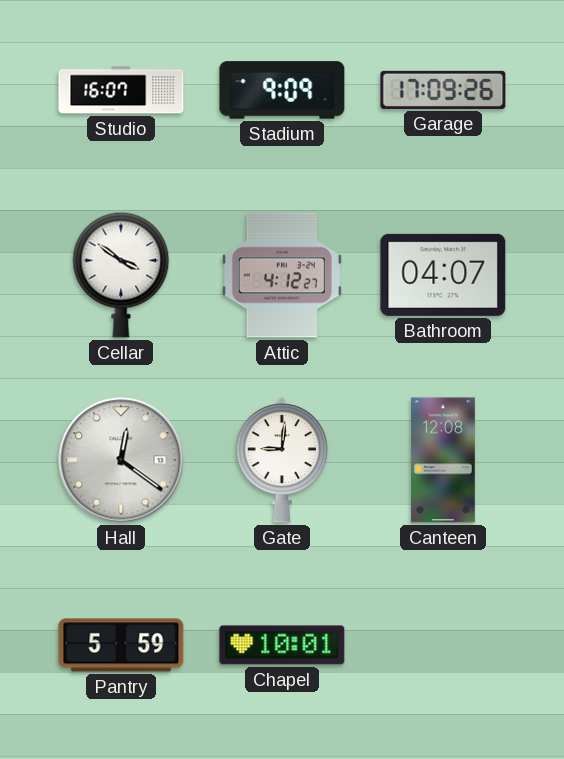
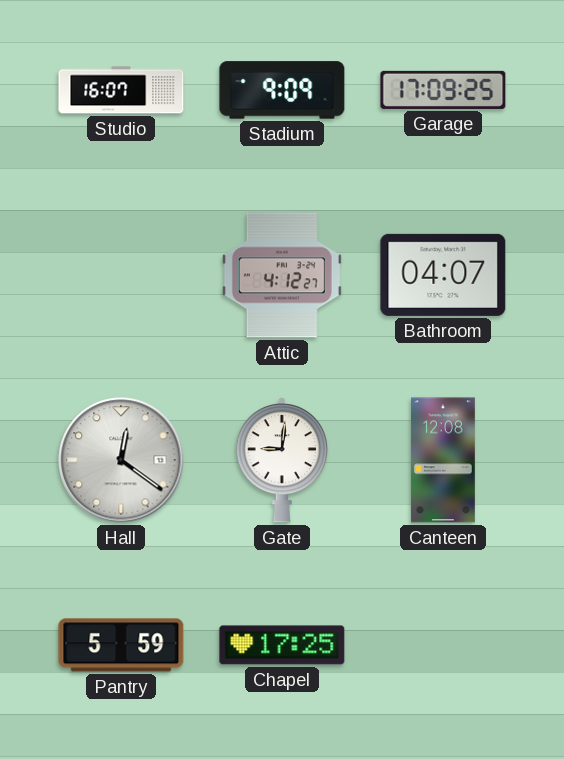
Garage: 17:09:26 -> 17:09:25 (443, 90)
Cellar: 3:51 -> none (121, 275)
Chapel: 10:01 -> 17:25 (282, 645)
